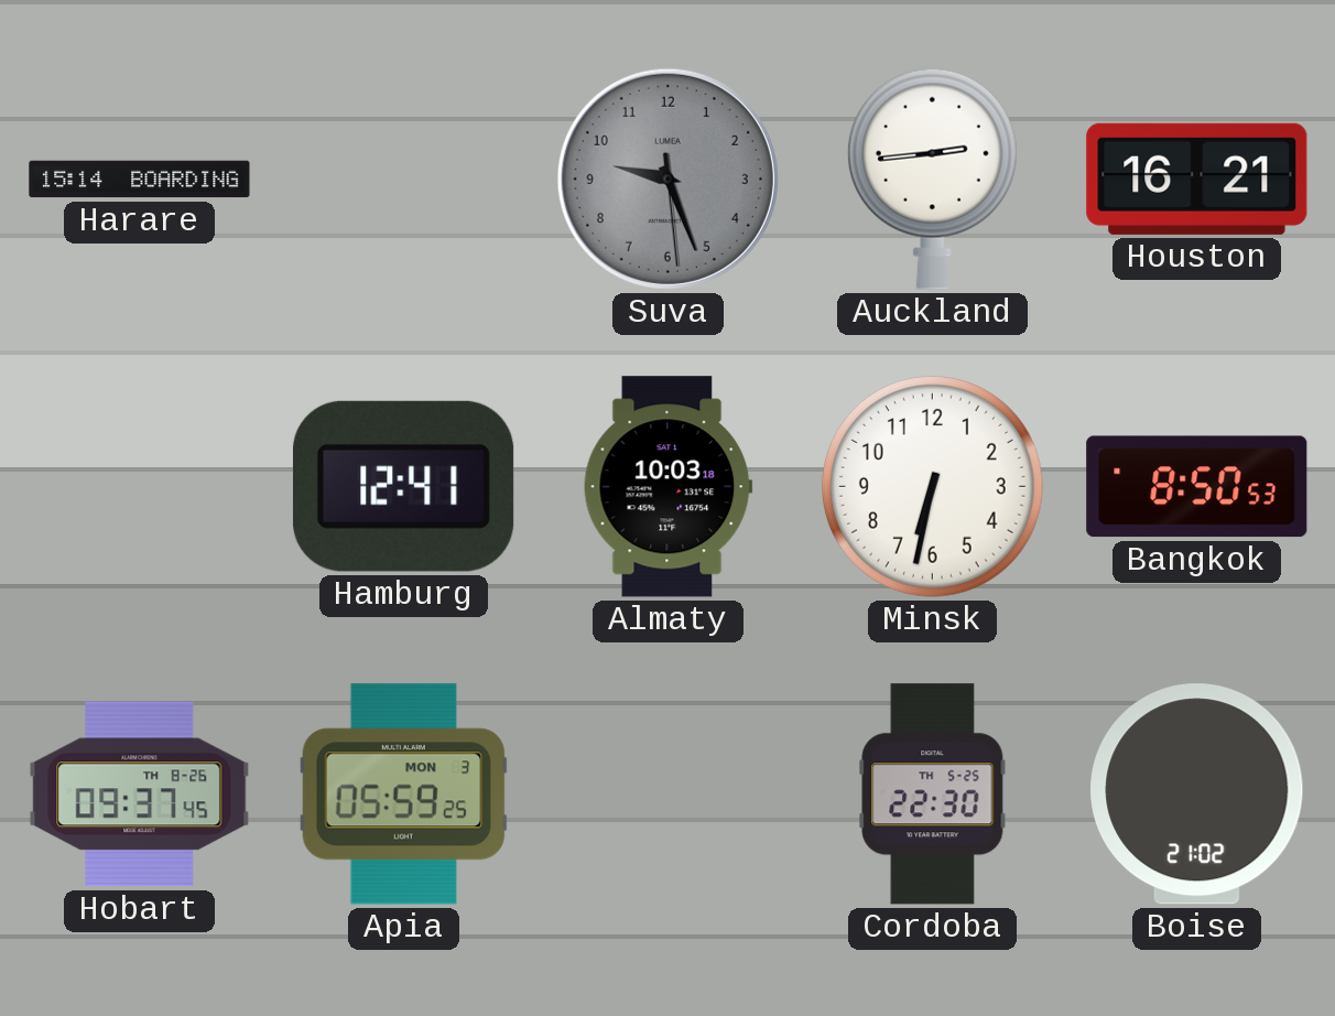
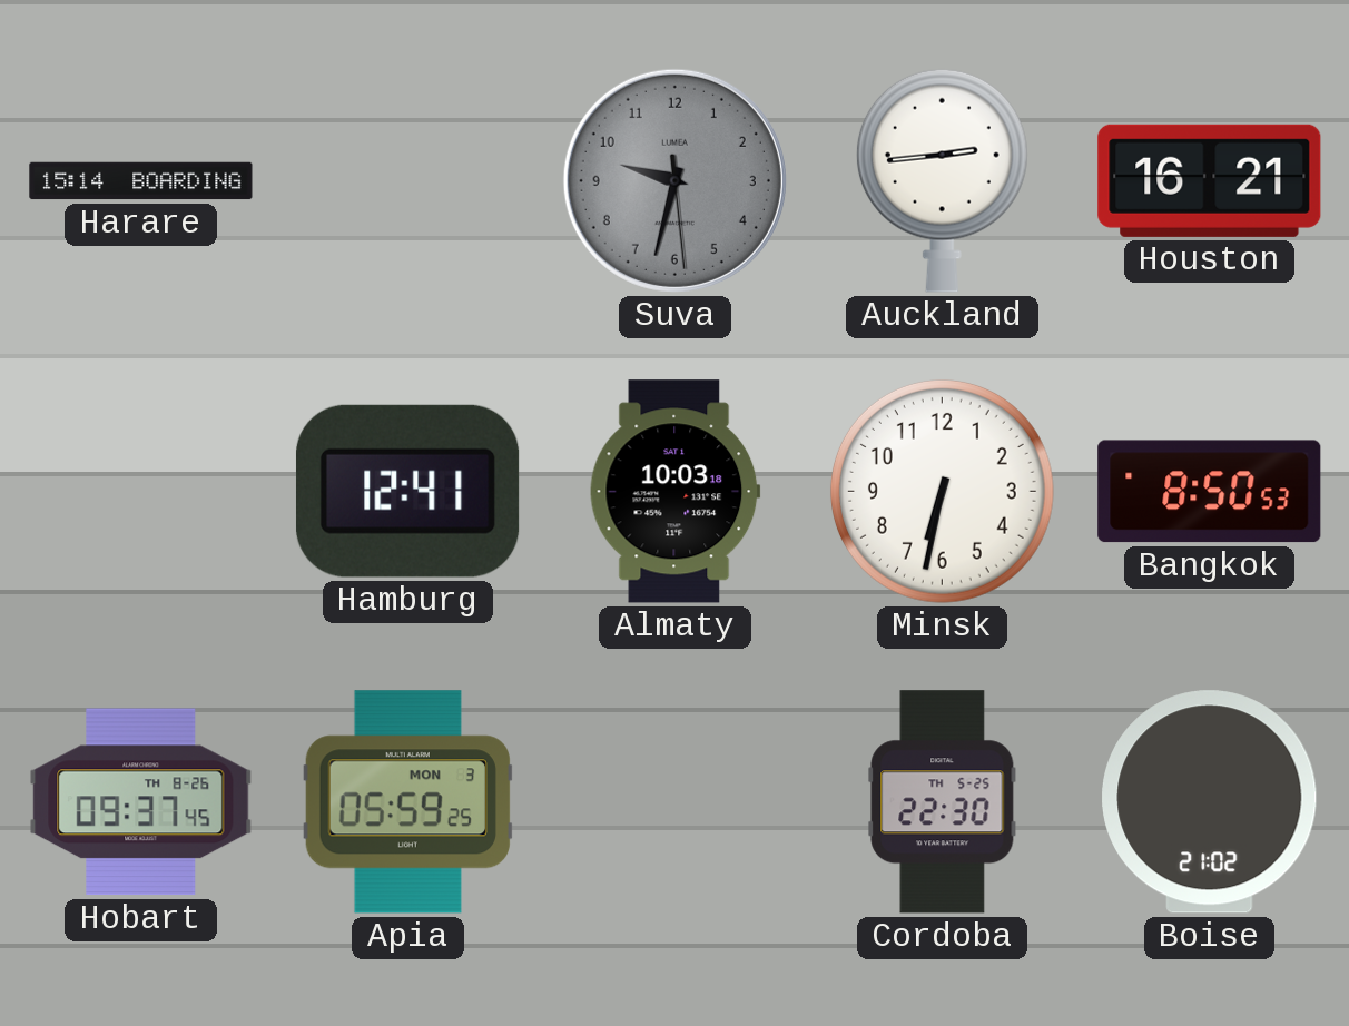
Suva: 9:26 -> 9:32 (674, 180)
